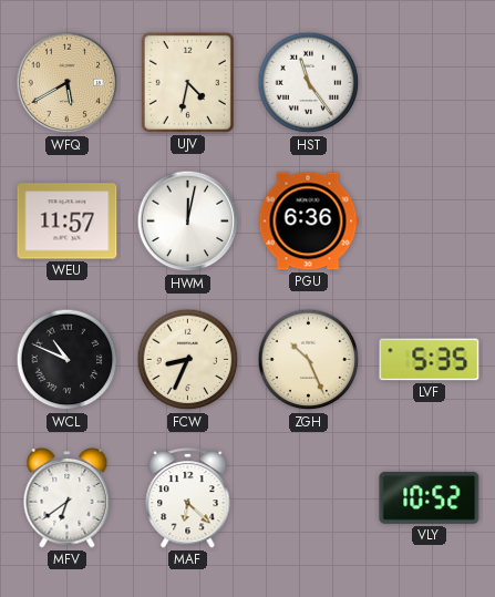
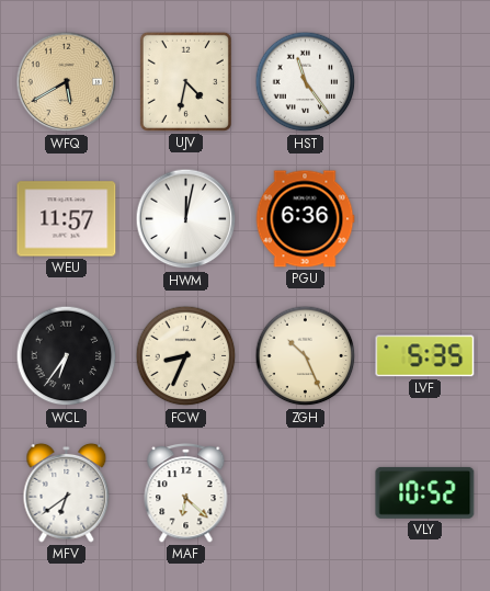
WCL: 10:49 -> 6:36 (67, 356)
